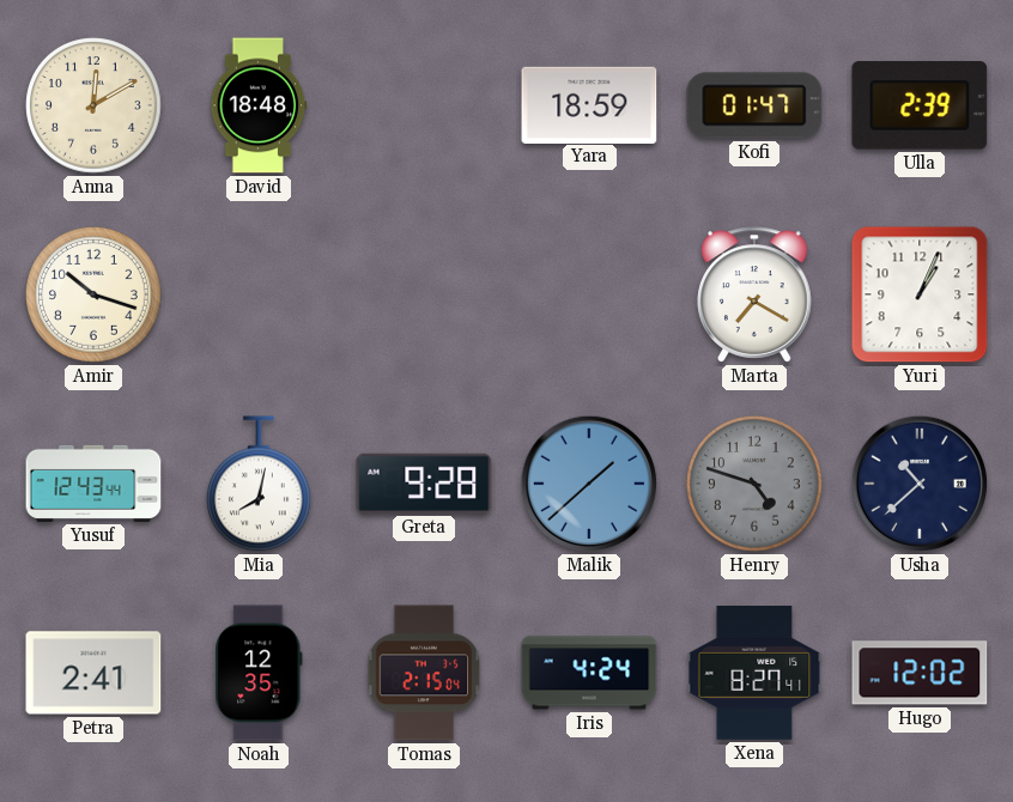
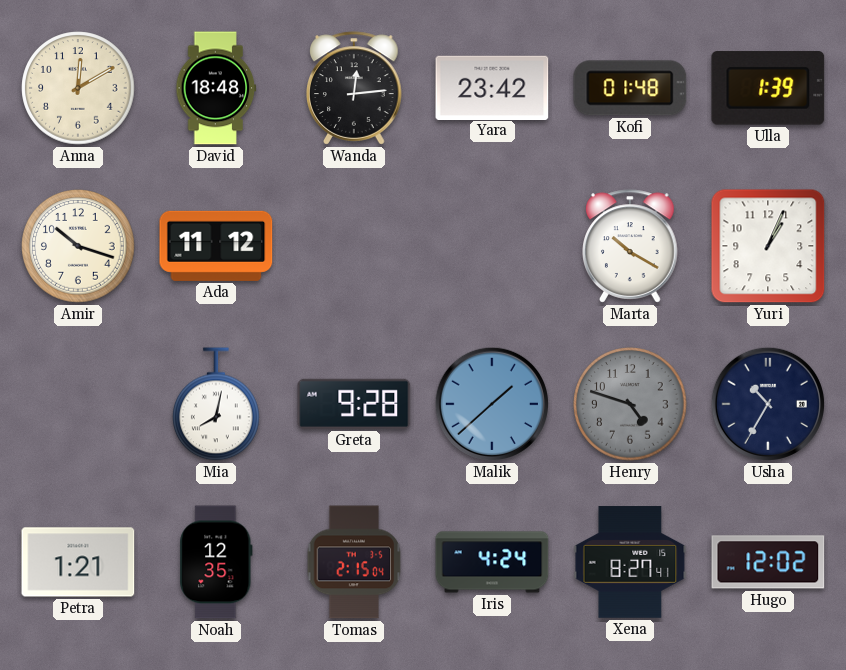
Wanda: none -> 12:14 (354, 88)
Yara: 18:59 -> 23:42 (492, 87)
Kofi: 01:47 -> 01:48 (630, 88)
Ulla: 2:39 -> 1:39 (768, 88)
Ada: none -> 11:12 (216, 246)
Marta: 7:20 -> 10:20 (630, 246)
Yusuf: 12:43 -> none (93, 484)
Usha: 10:38 -> 10:35 (768, 404)
Petra: 2:41 -> 1:21 (78, 562)
